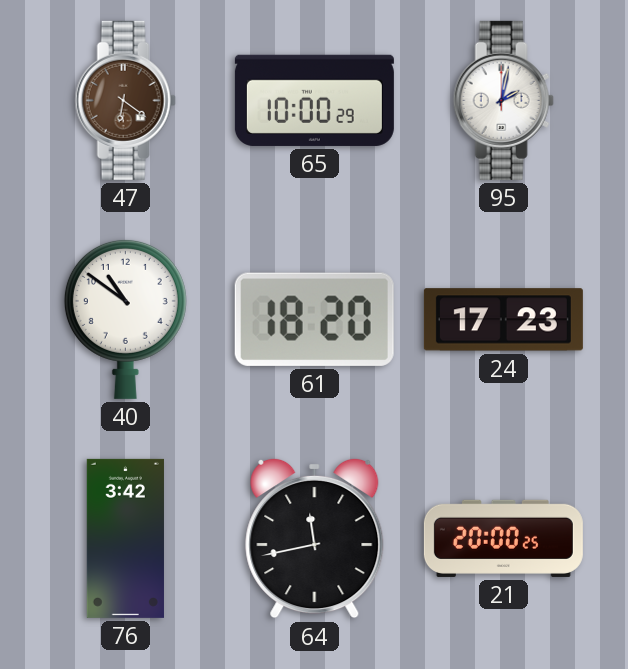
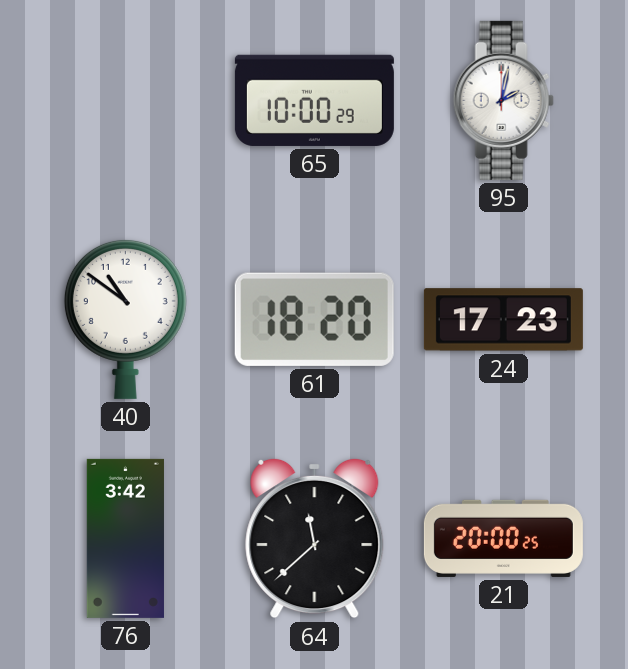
47: 6:21 -> none (125, 100)
64: 11:43 -> 11:38 (315, 538)
